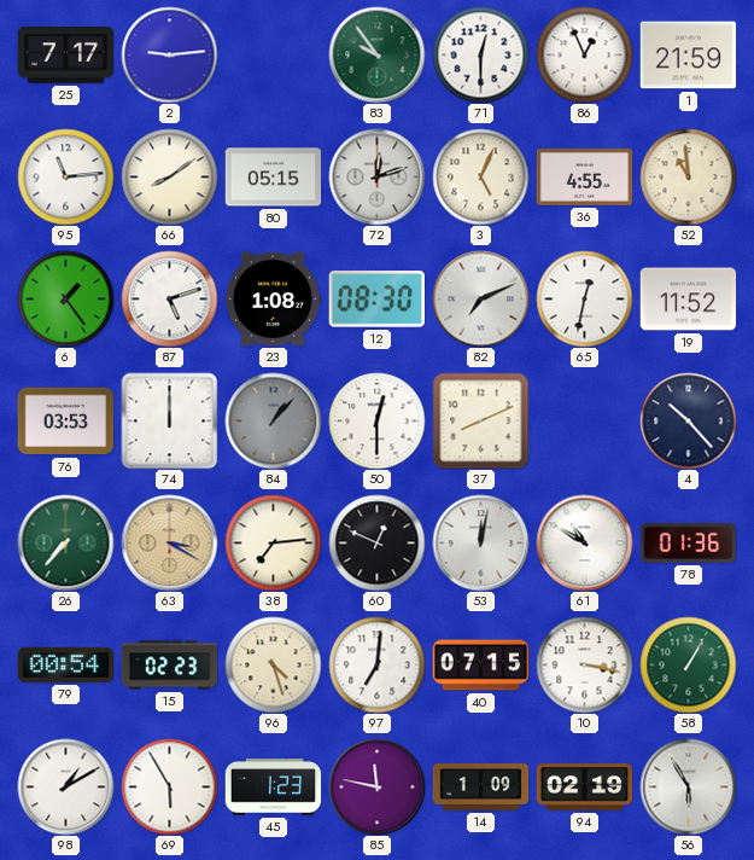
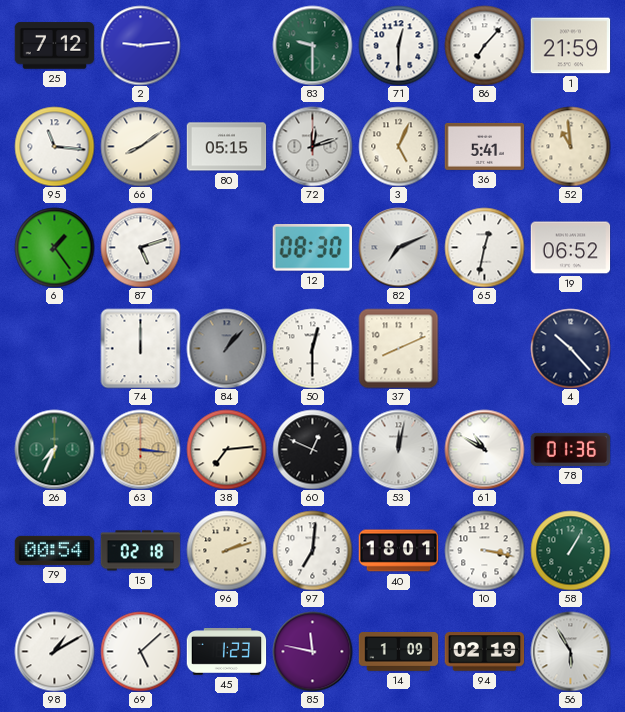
25: 7:17 -> 7:12 (54, 46)
83: 9:54 -> 9:30 (312, 45)
86: 12:56 -> 7:07 (484, 45)
95: 11:14 -> 11:16 (54, 146)
36: 4:55 -> 5:41 (484, 146)
23: 1:08 -> none (273, 298)
19: 11:52 -> 06:52 (570, 248)
76: 03:53 -> none (65, 422)
26: 7:37 -> 7:34 (54, 449)
63: 3:20 -> 3:16 (140, 449)
15: 02:23 -> 02:18 (140, 551)
96: 4:27 -> 2:12 (226, 550)
40: 07:15 -> 18:01 (398, 551)
69: 5:55 -> 5:08 (140, 651)
